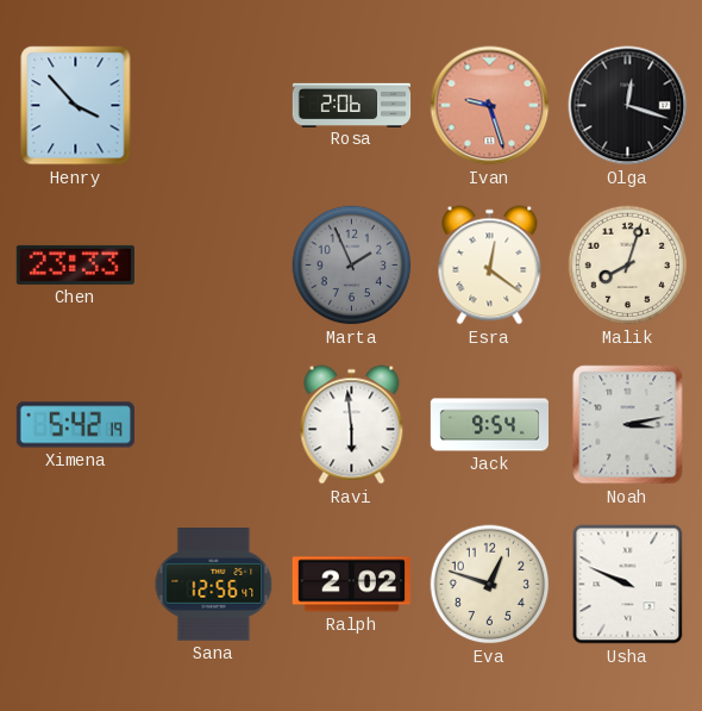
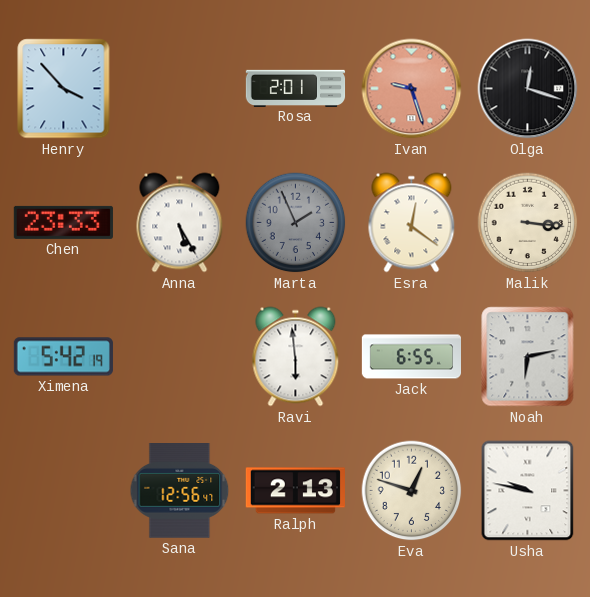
Rosa: 2:06 -> 2:01 (296, 88)
Anna: none -> 5:25 (180, 223)
Malik: 8:03 -> 3:16 (528, 223)
Jack: 9:54 -> 6:55 (411, 357)
Noah: 3:13 -> 6:13 (528, 357)
Ralph: 2:02 -> 2:13 (295, 491)
Usha: 9:49 -> 9:47 (528, 491)
